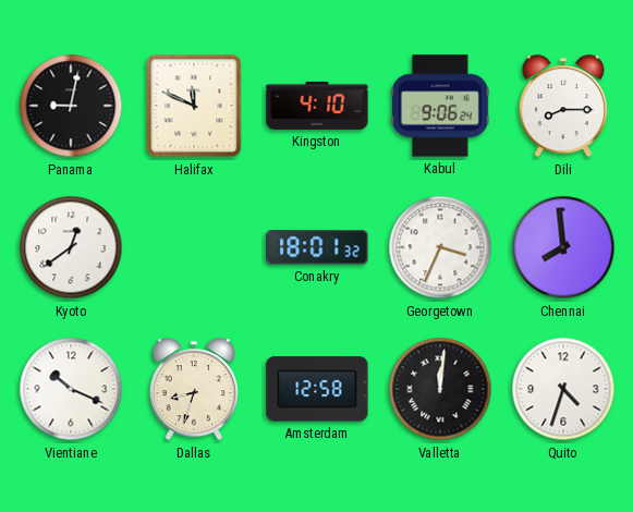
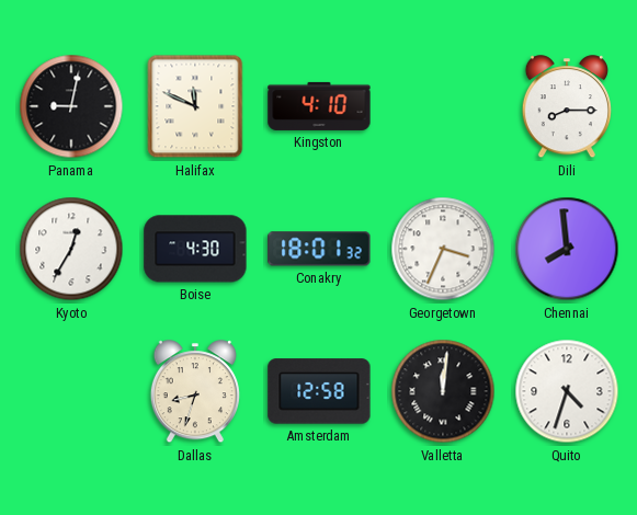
Kabul: 9:06 -> none (440, 106)
Kyoto: 12:39 -> 12:35 (71, 249)
Boise: none -> 4:30 (195, 249)
Vientiane: 10:19 -> none (71, 389)
